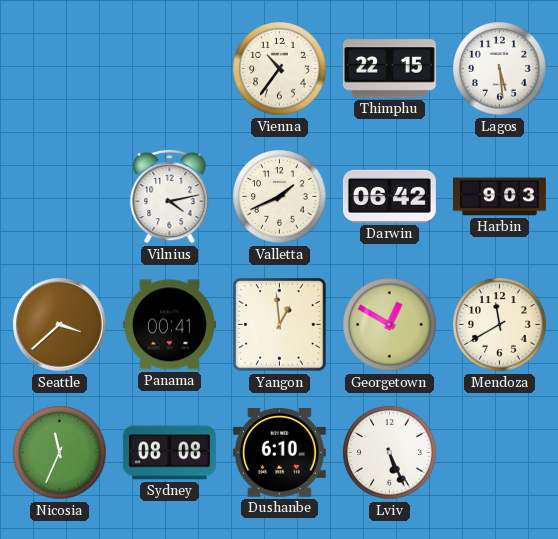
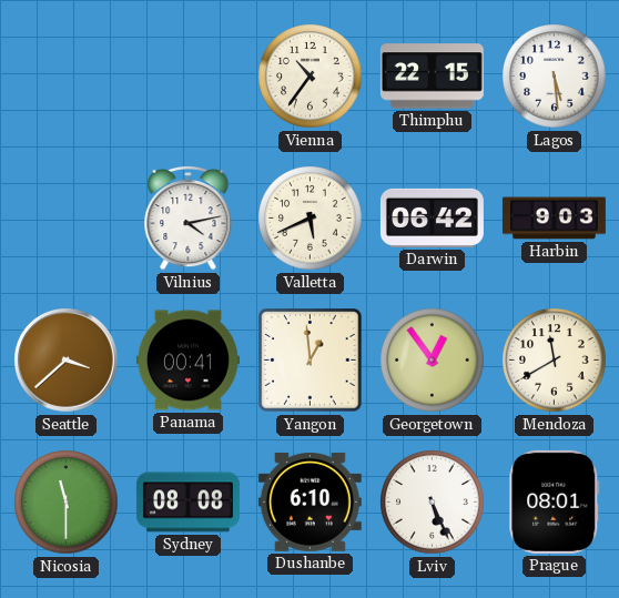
Valletta: 1:41 -> 5:41 (311, 219)
Georgetown: 12:50 -> 12:54 (433, 361)
Nicosia: 11:34 -> 11:30 (67, 503)
Prague: none -> 08:01 (555, 501)
